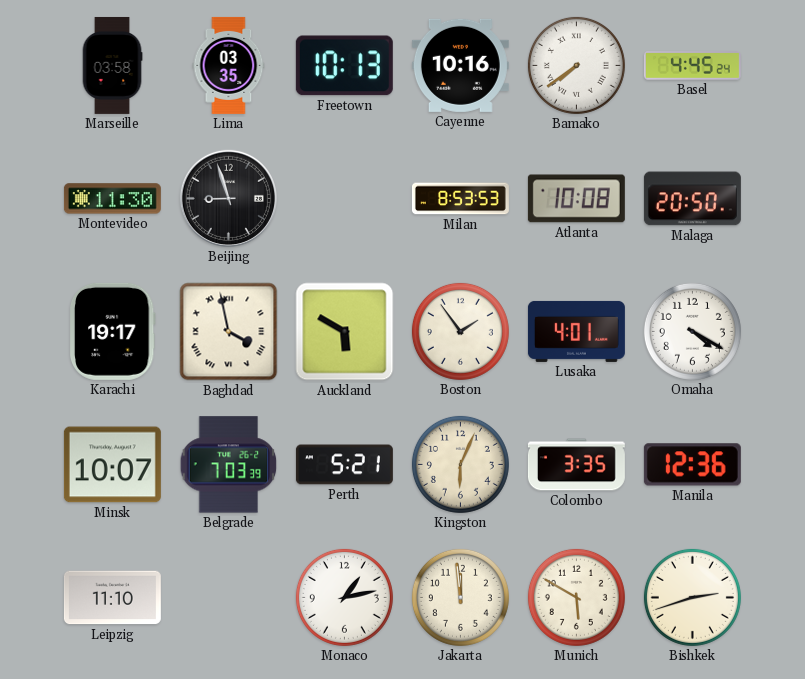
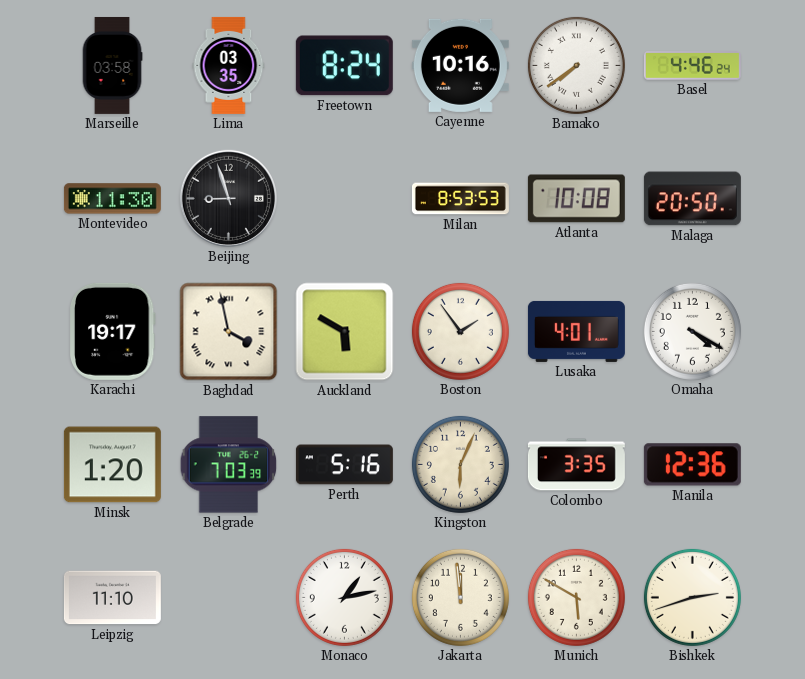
Freetown: 10:13 -> 8:24 (344, 66)
Basel: 4:45 -> 4:46 (692, 66)
Minsk: 10:07 -> 1:20 (112, 465)
Perth: 5:21 -> 5:16 (344, 465)
